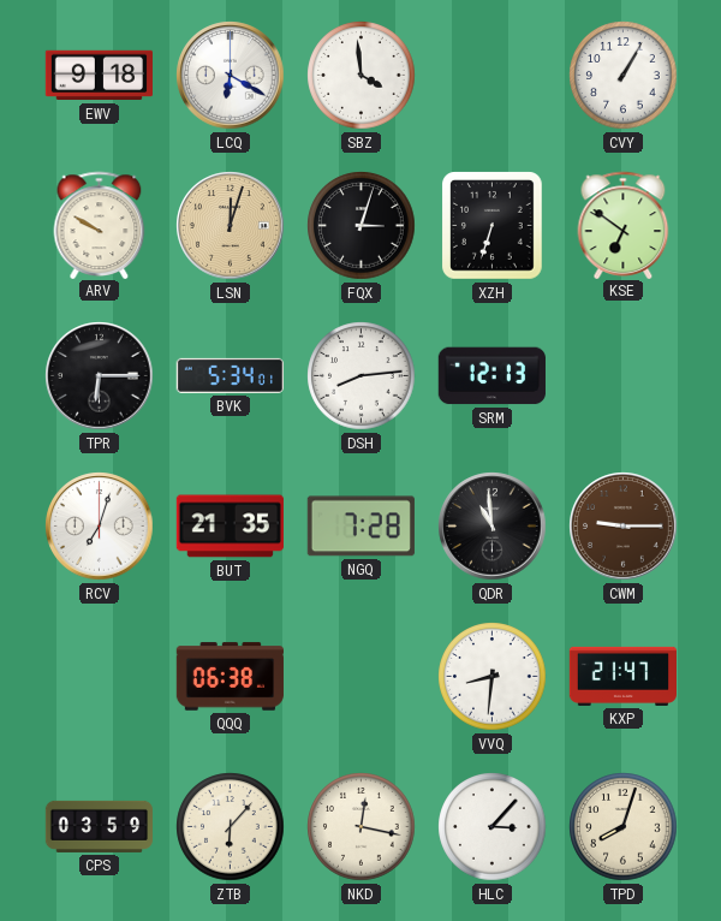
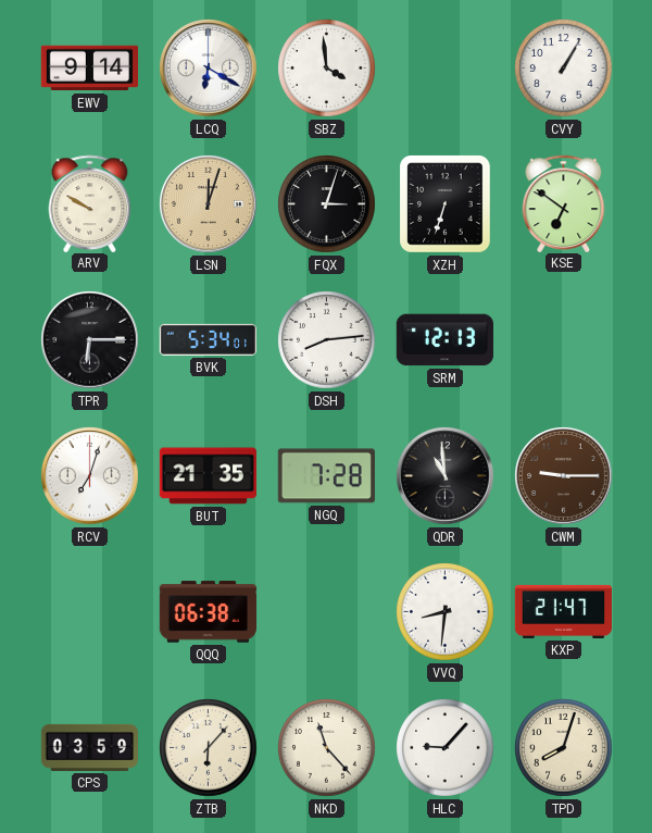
EWV: 9:18 -> 9:14 (89, 69)
NKD: 12:17 -> 11:23 (327, 748)
HLC: 3:07 -> 9:07 (446, 748)
